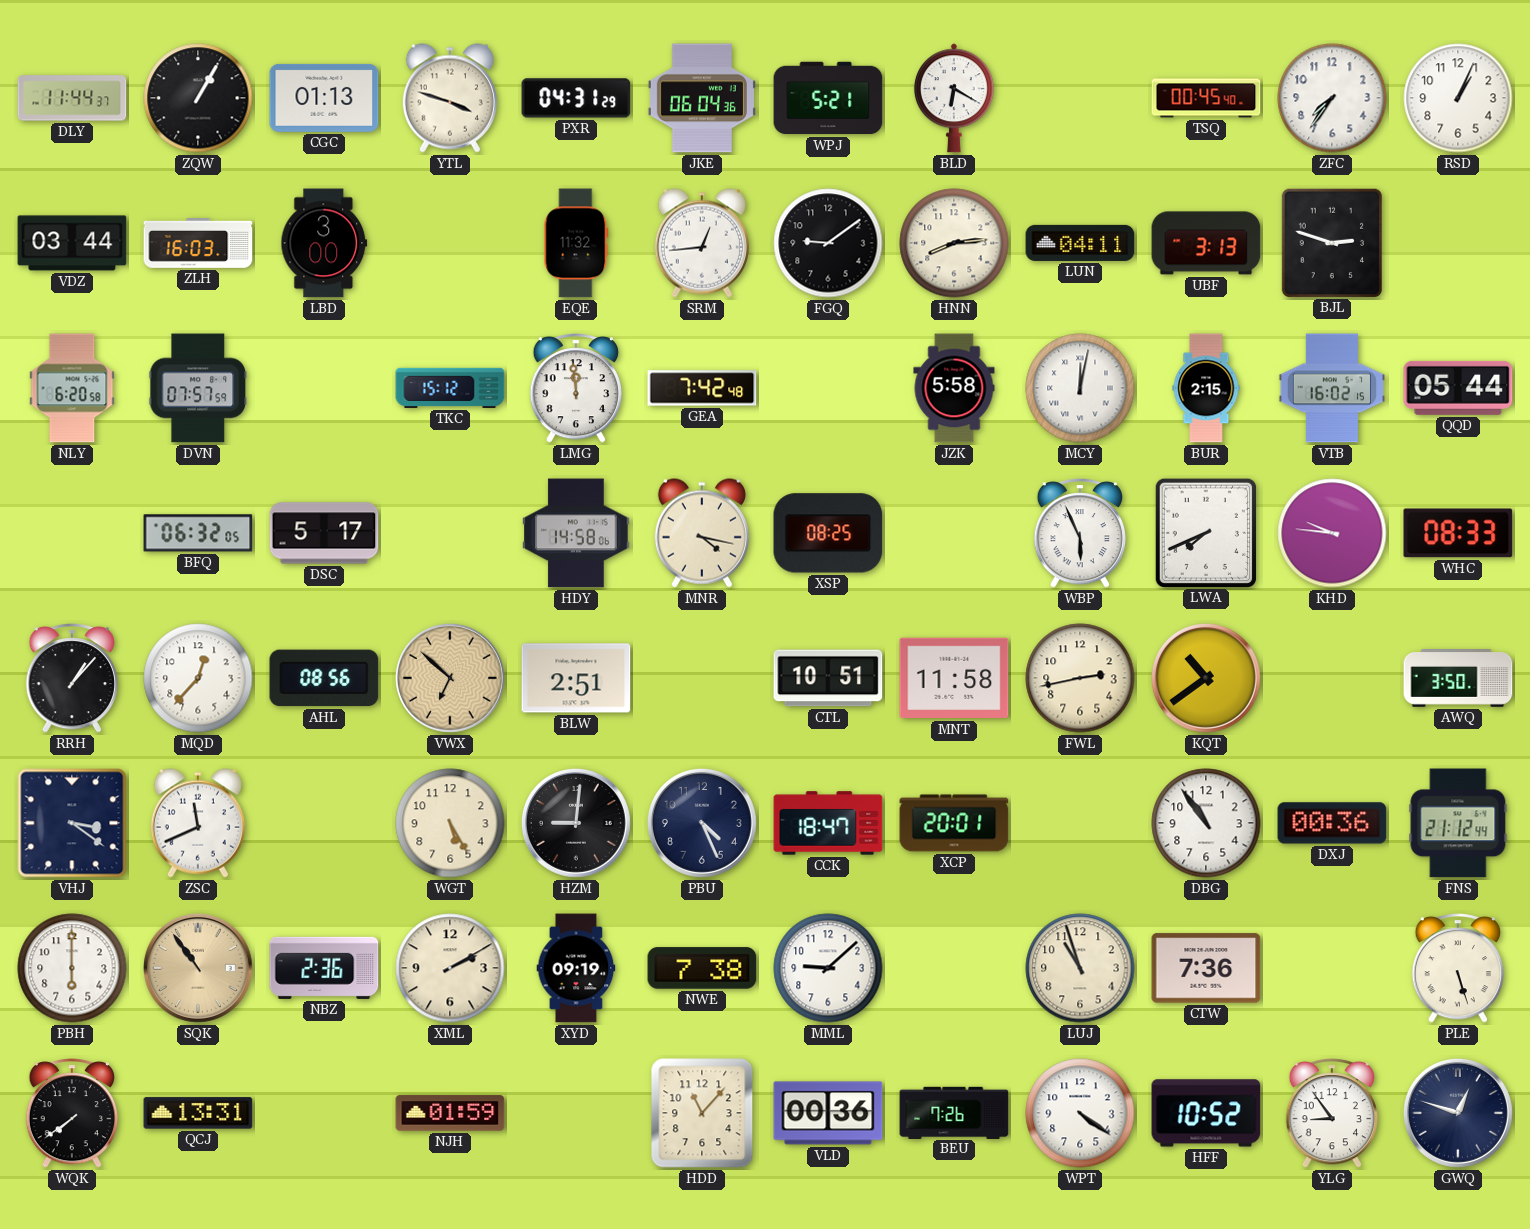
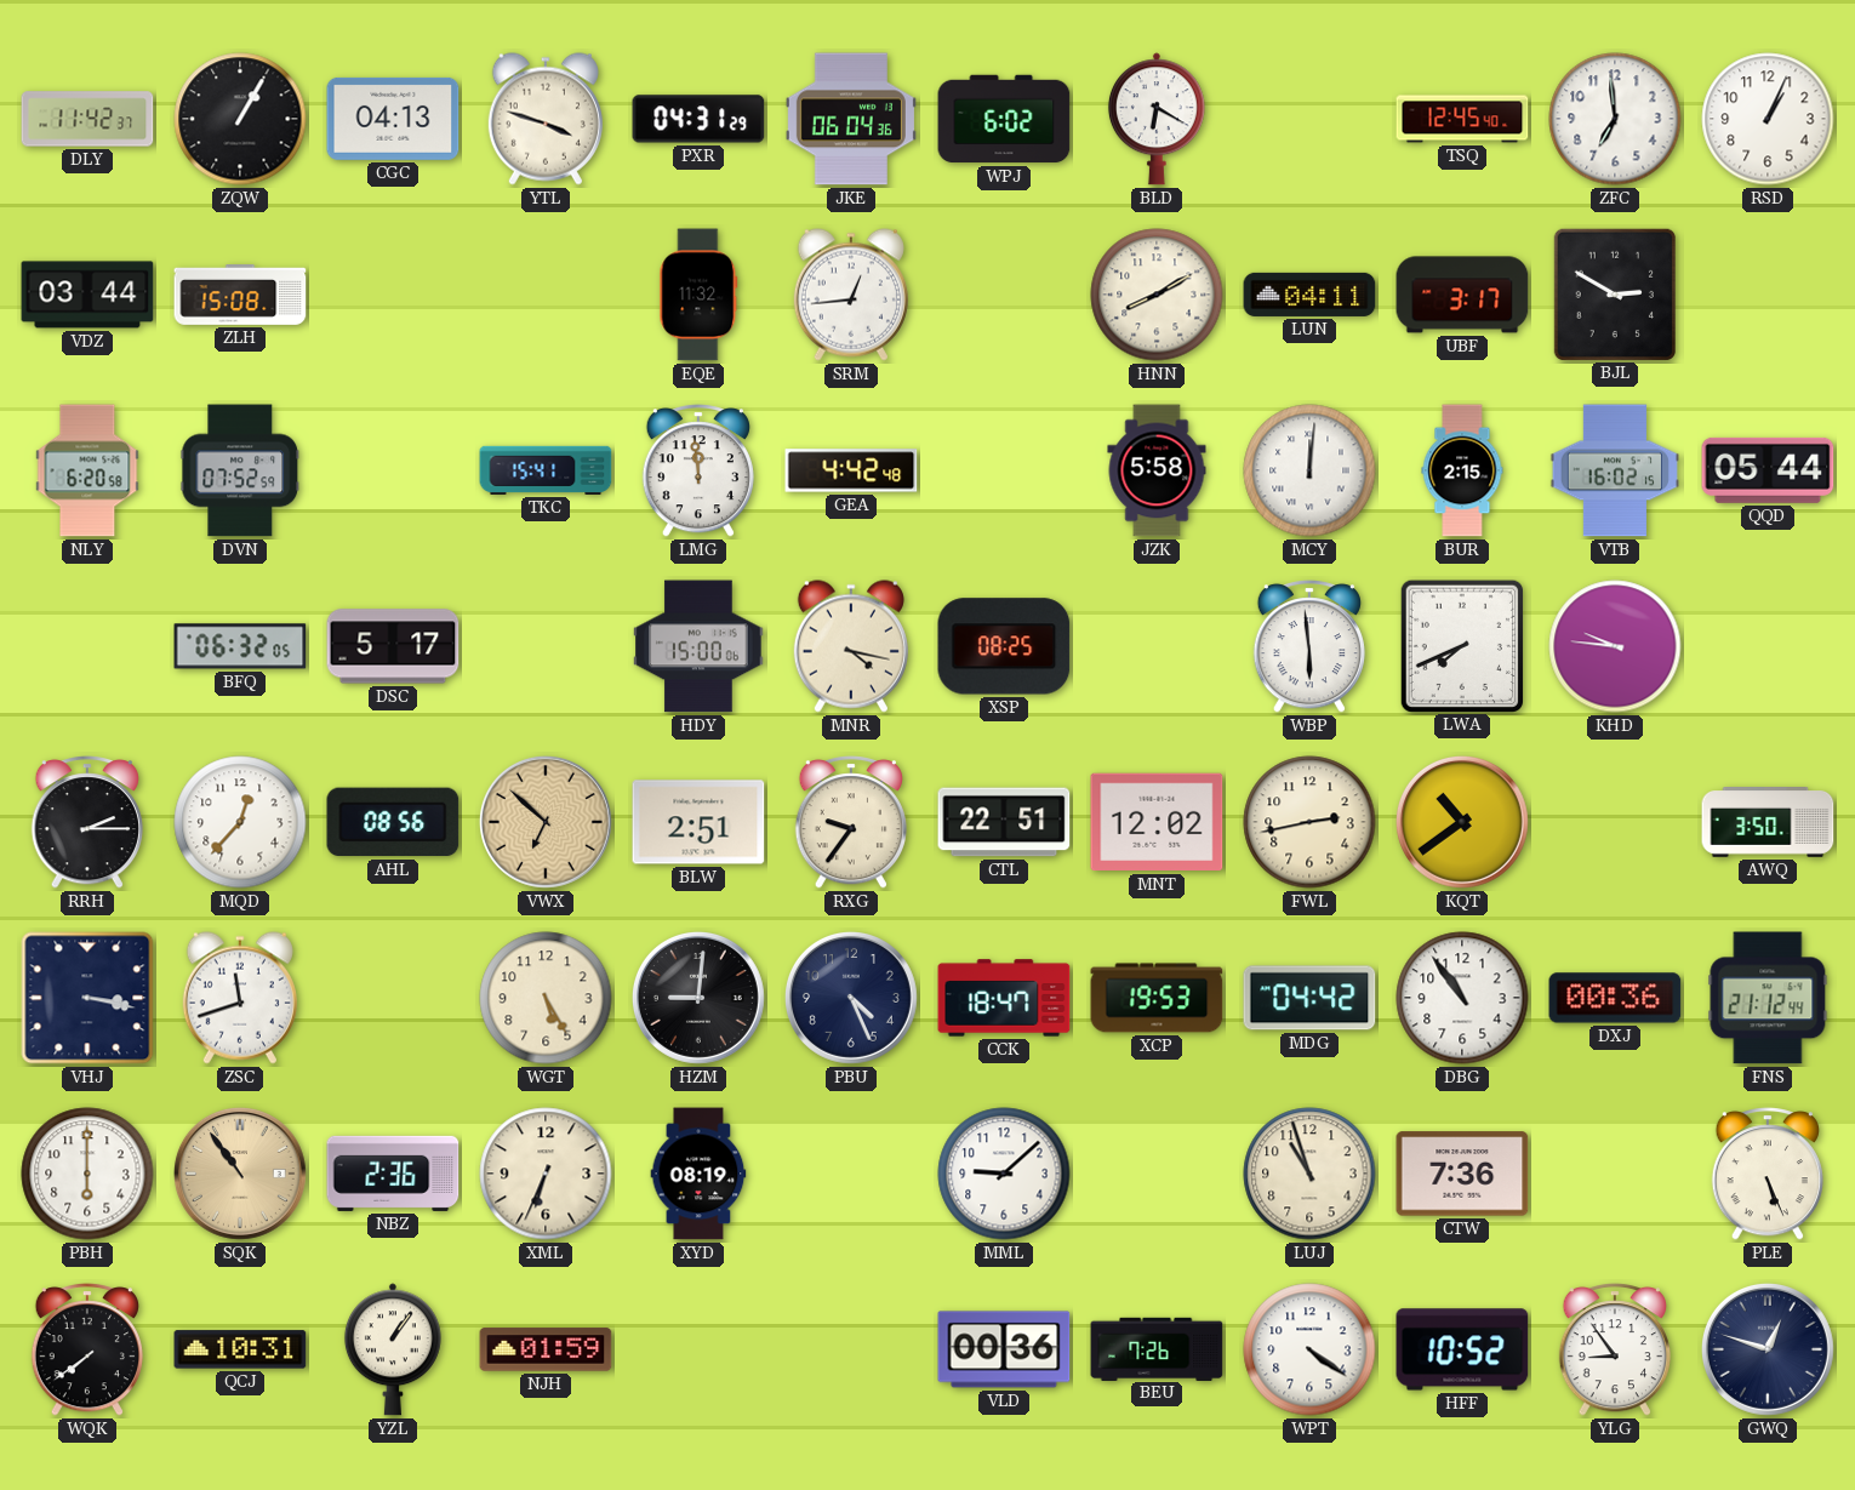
DLY: 11:44 -> 11:42 (87, 119)
CGC: 01:13 -> 04:13 (393, 119)
WPJ: 5:21 -> 6:02 (1004, 119)
TSQ: 00:45 -> 12:45 (1462, 119)
ZFC: 7:36 -> 6:59 (1615, 119)
ZLH: 16:03 -> 15:08 (240, 296)
LBD: 3:00 -> none (324, 243)
FGQ: 9:09 -> none (828, 243)
HNN: 8:14 -> 8:10 (1157, 295)
UBF: 3:13 -> 3:17 (1462, 295)
BJL: 2:48 -> 2:50 (1614, 293)
DVN: 07:57 -> 07:52 (240, 470)
TKC: 15:12 -> 15:41 (546, 470)
GEA: 7:42 -> 4:42 (851, 470)
MCY: 12:02 -> 12:01 (1309, 470)
HDY: 14:58 -> 15:00 (698, 646)
WBP: 5:56 -> 5:59 (1309, 646)
WHC: 08:33 -> none (1458, 533)
RRH: 1:07 -> 2:15 (87, 822)
RXG: none -> 9:36 (851, 822)
CTL: 10:51 -> 22:51 (1004, 822)
MNT: 11:58 -> 12:02 (1157, 822)
VHJ: 3:21 -> 3:17 (87, 998)
ZSC: 11:41 -> 11:42 (240, 998)
XCP: 20:01 -> 19:53 (1157, 998)
MDG: none -> 04:42 (1309, 998)
XML: 2:10 -> 6:34 (546, 1174)
XYD: 09:19 -> 08:19 (698, 1174)
NWE: 7:38 -> none (702, 968)
PLE: 5:27 -> 5:26 (1768, 1174)
QCJ: 13:31 -> 10:31 (240, 1349)
YZL: none -> 1:06 (393, 1349)
HDD: 11:07 -> none (702, 1113)
